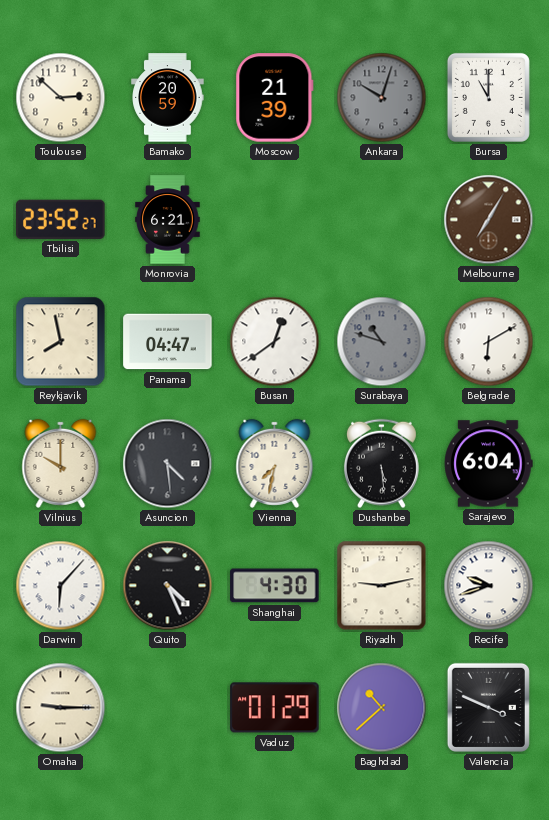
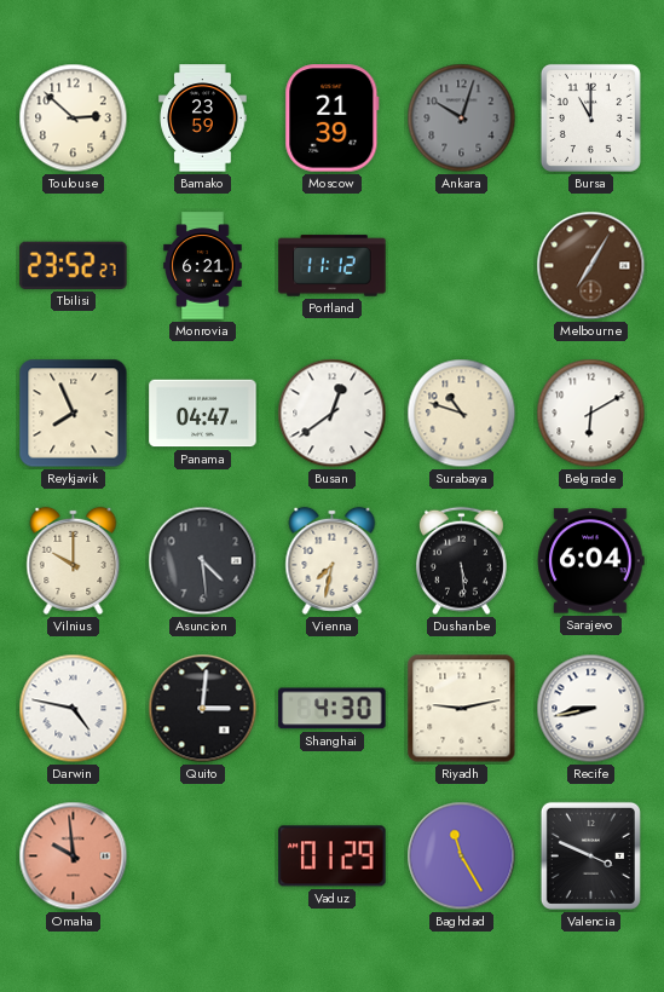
Bamako: 20:59 -> 23:59 (203, 119)
Portland: none -> 11:12 (333, 266)
Reykjavik: 7:58 -> 7:56 (74, 414)
Surabaya dial: grey -> cream (462, 414)
Darwin: 6:07 -> 4:47 (74, 709)
Quito: 4:26 -> 3:01 (203, 709)
Recife: 9:42 -> 8:43 (591, 709)
Omaha: 9:15 -> 9:59 (74, 857)
Omaha dial: cream -> salmon (74, 857)
Baghdad: 10:38 -> 11:25 (462, 857)
